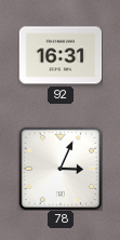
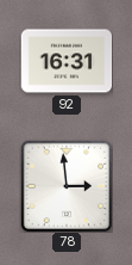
78: 3:04 -> 2:59 (67, 186)
